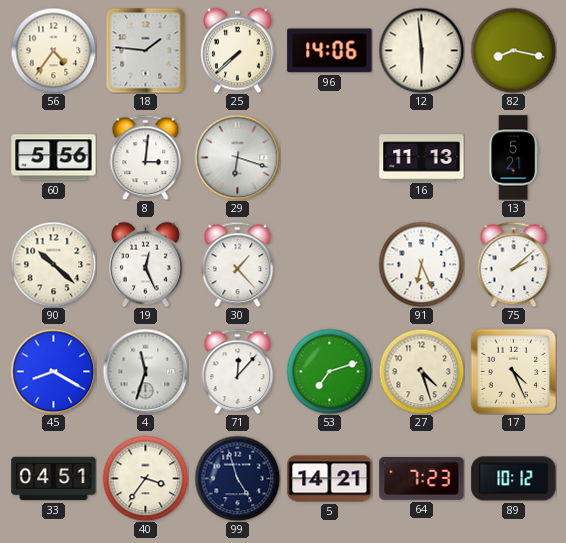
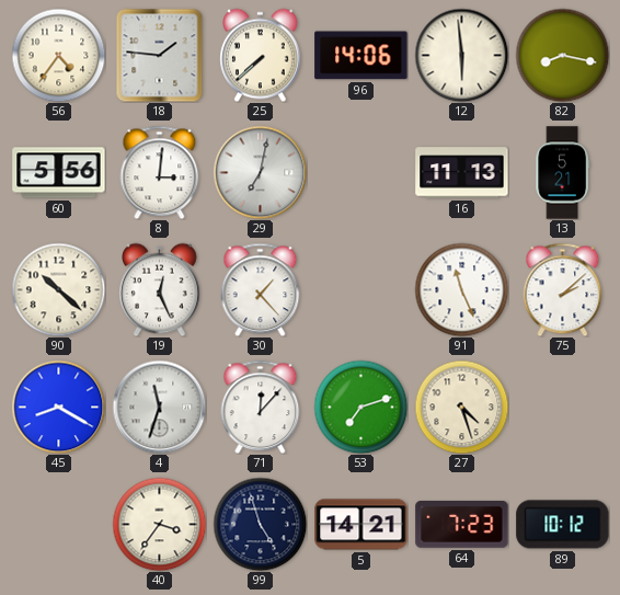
29: 6:18 -> 7:02 (260, 172)
91: 6:26 -> 11:26 (461, 289)
17: 4:26 -> none (513, 371)
33: 04:51 -> none (54, 479)
